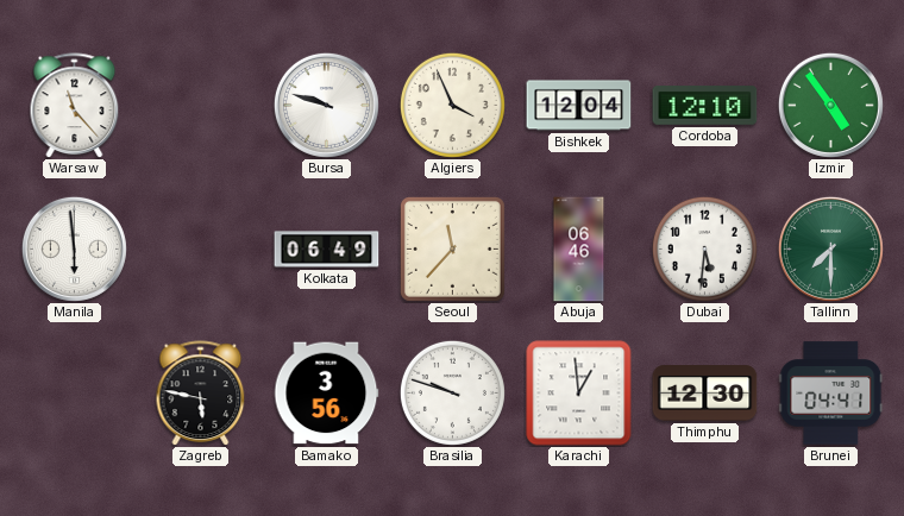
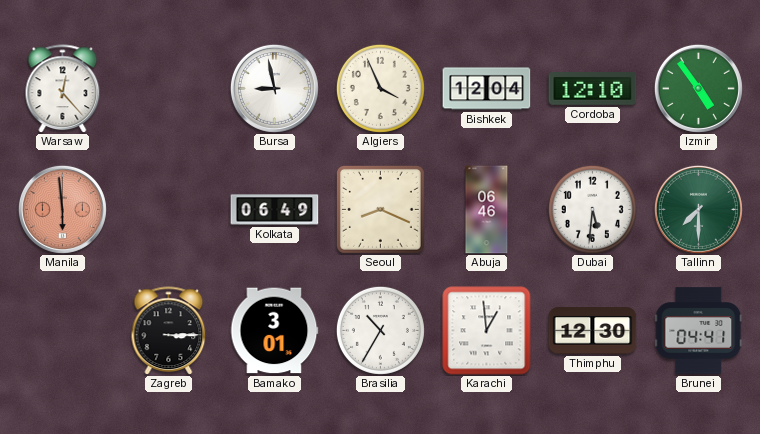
Warsaw: 11:23 -> 12:23 (63, 89)
Bursa: 9:48 -> 8:58 (274, 88)
Manila dial: white -> salmon (62, 209)
Seoul: 11:37 -> 8:19 (380, 209)
Zagreb: 5:47 -> 3:15 (169, 331)
Bamako: 3:56 -> 3:01 (274, 331)
Brasilia: 9:48 -> 10:35 (380, 330)
